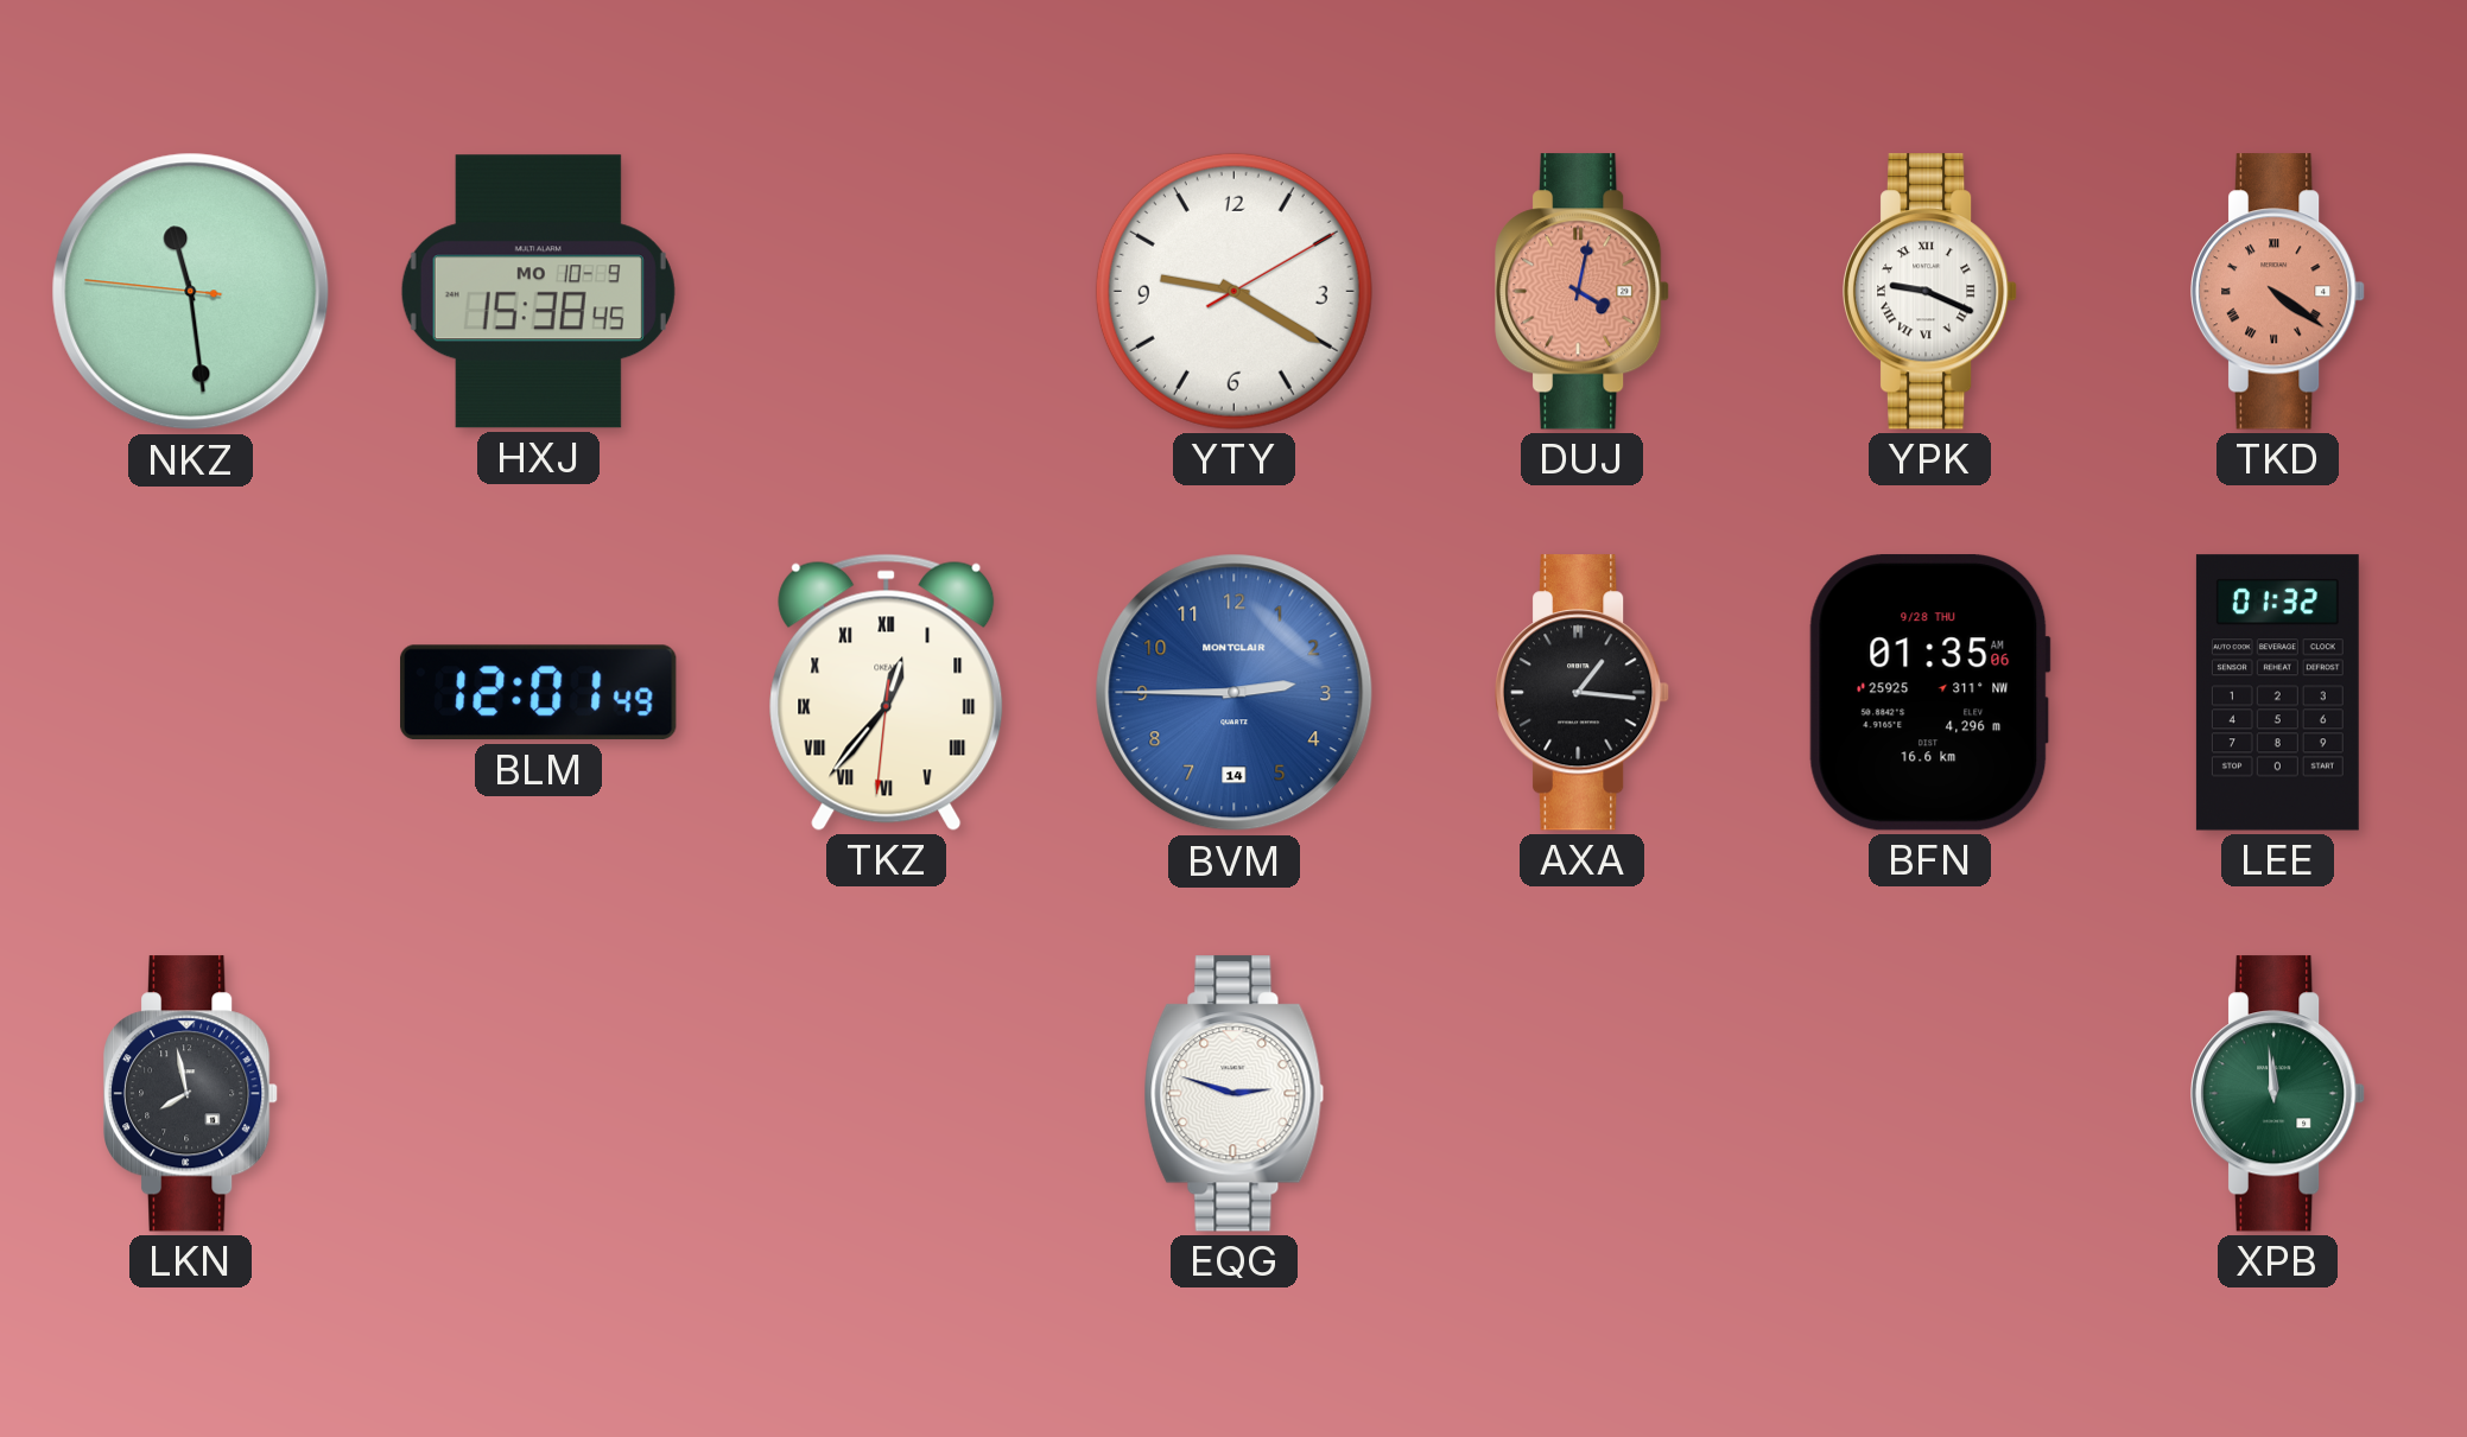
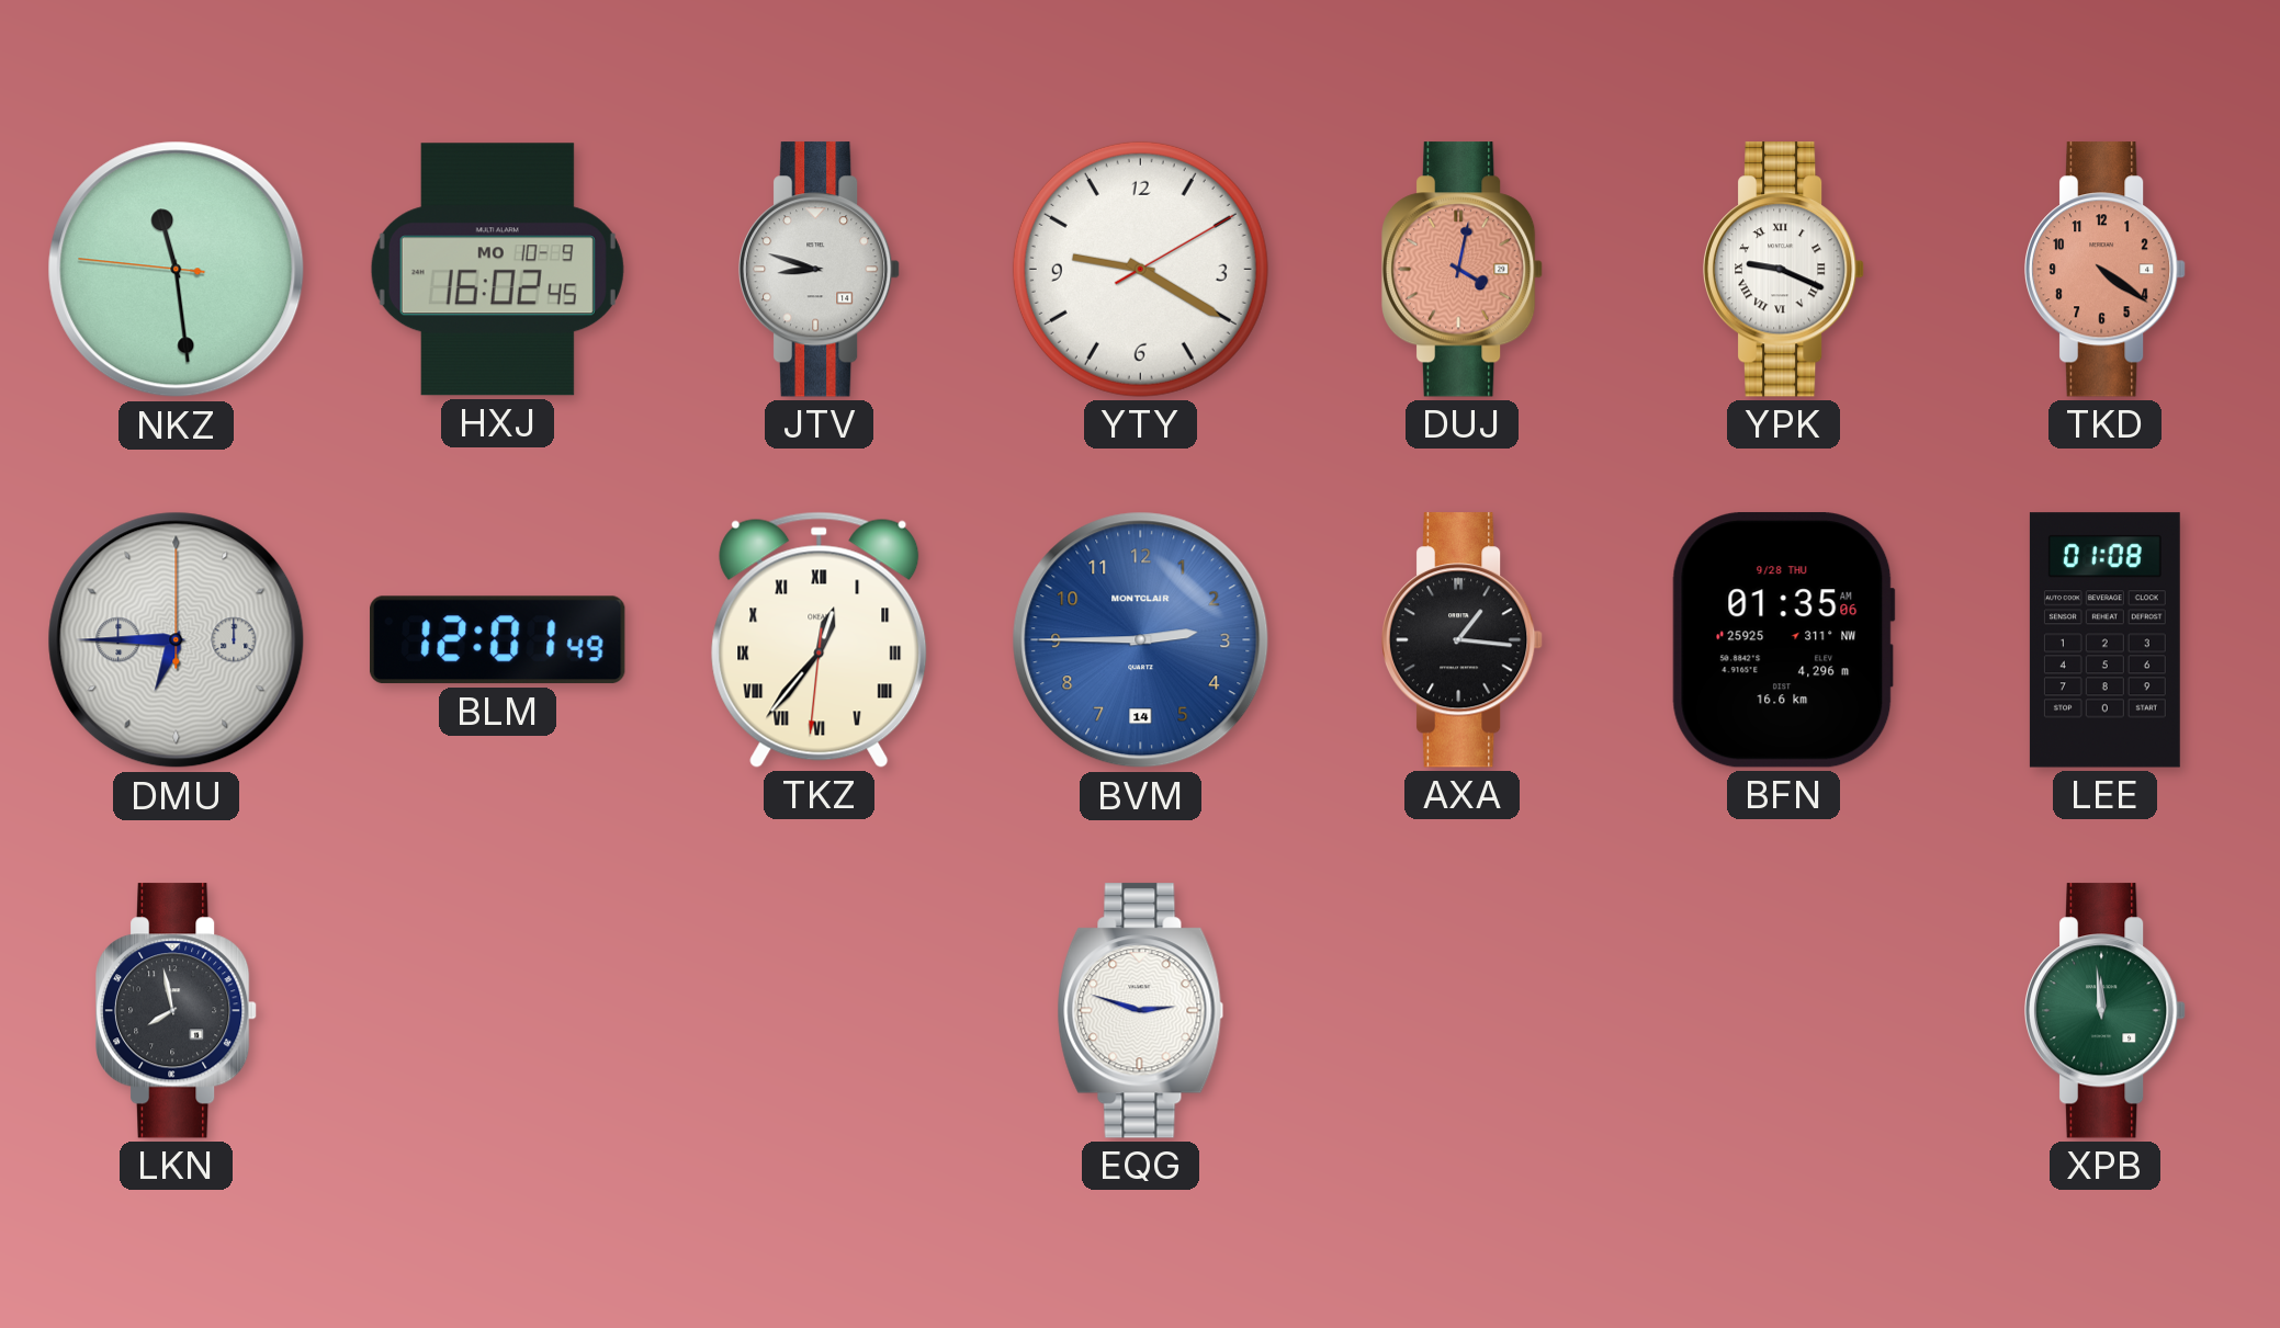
HXJ: 15:38 -> 16:02 (497, 270)
JTV: none -> 8:48 (821, 270)
TKD numerals: Roman -> Arabic (2107, 270)
DMU: none -> 6:45 (177, 640)
LEE: 01:32 -> 01:08 (2104, 640)
